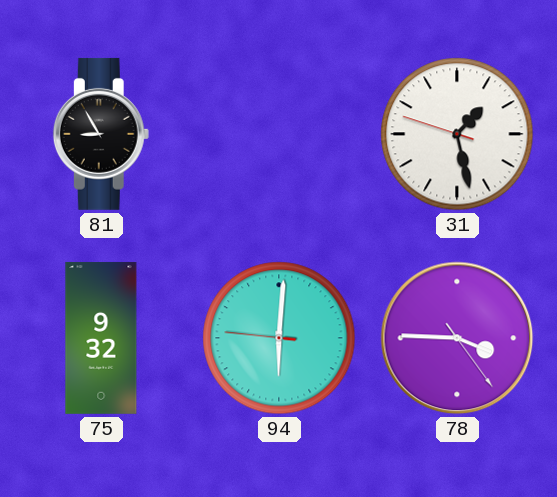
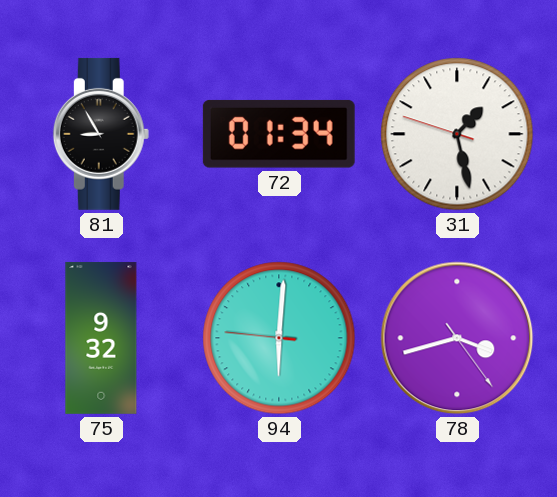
72: none -> 01:34 (279, 134)
78: 3:45 -> 3:42 (457, 338)
